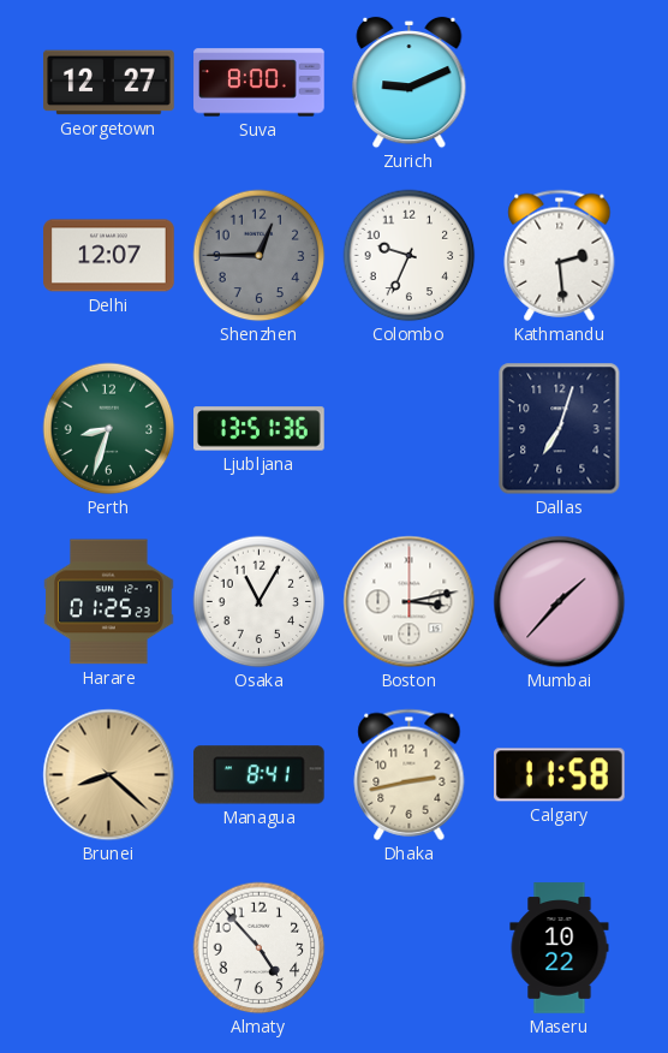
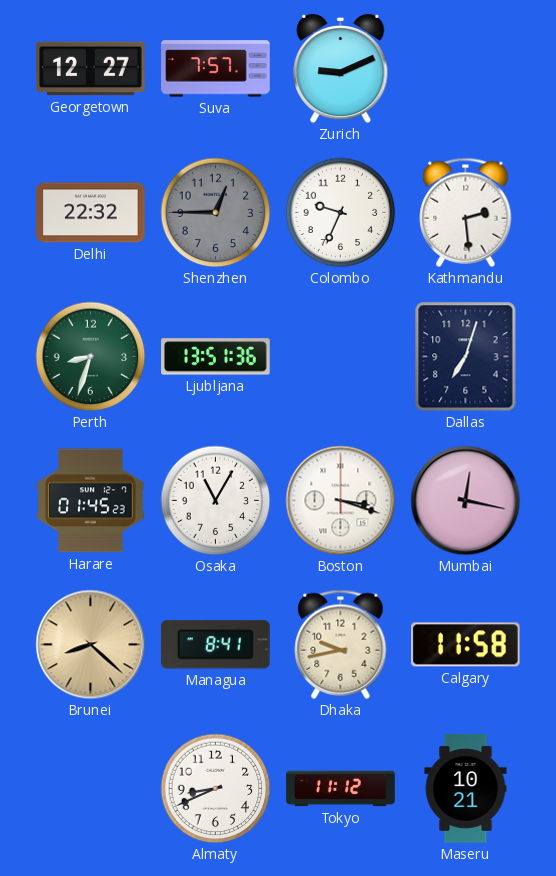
Suva: 8:00 -> 7:57 (216, 69)
Delhi: 12:07 -> 22:32 (91, 213)
Harare: 01:25 -> 01:45 (91, 501)
Boston: 3:13 -> 3:18 (341, 501)
Mumbai: 1:37 -> 12:17 (466, 501)
Dhaka: 2:43 -> 9:43 (341, 644)
Almaty: 4:53 -> 8:41 (216, 789)
Tokyo: none -> 11:12 (341, 789)
Maseru: 10:22 -> 10:21 (466, 789)
